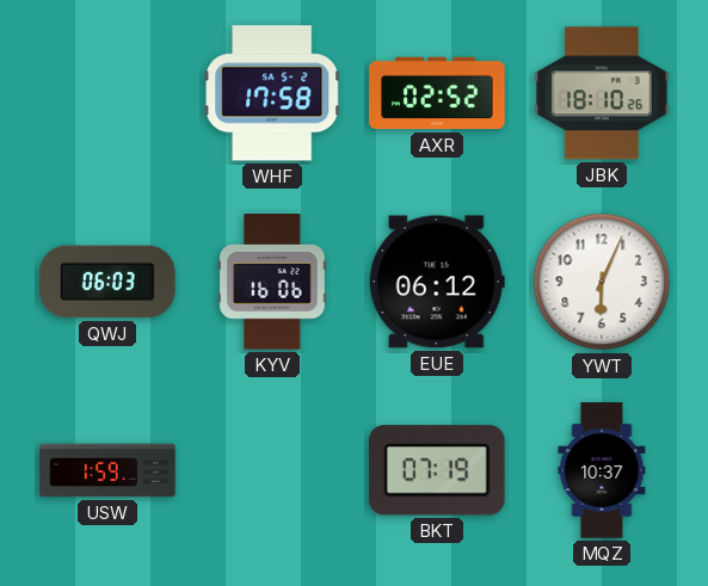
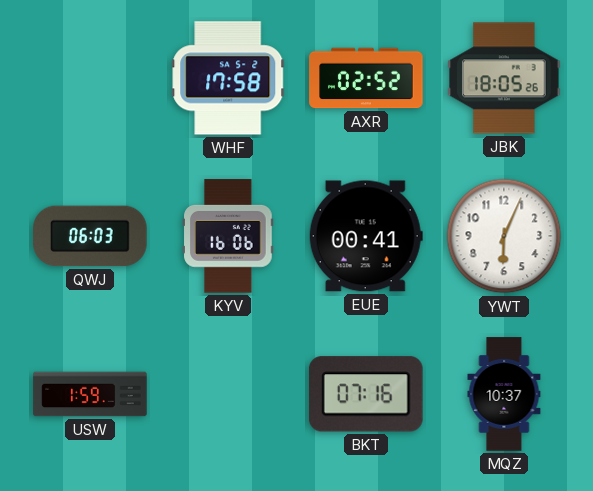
JBK: 18:10 -> 18:05 (504, 78)
EUE: 06:12 -> 00:41 (366, 236)
BKT: 07:19 -> 07:16 (366, 394)
